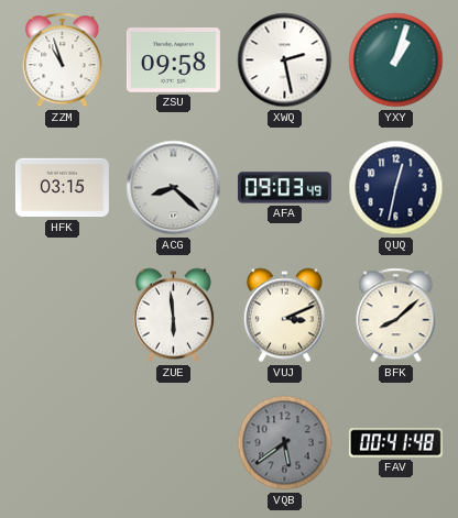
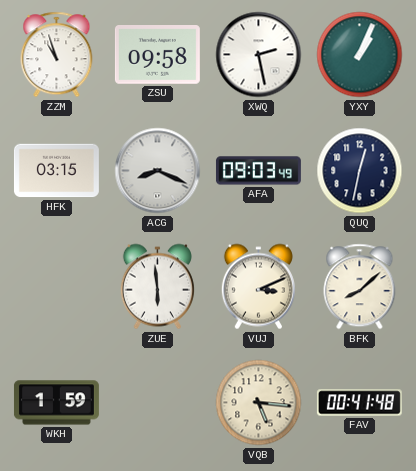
YXY: 1:03 -> 1:04 (360, 55)
ACG: 8:22 -> 8:19 (158, 171)
WKH: none -> 1:59 (56, 403)
VQB: 5:39 -> 5:16 (259, 403)
VQB dial: grey -> cream (259, 403)
